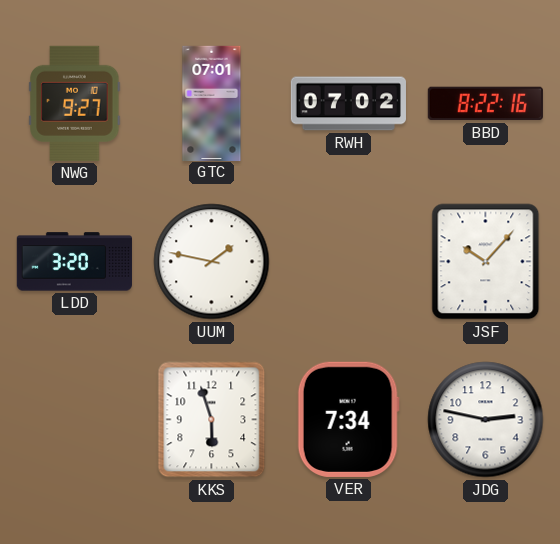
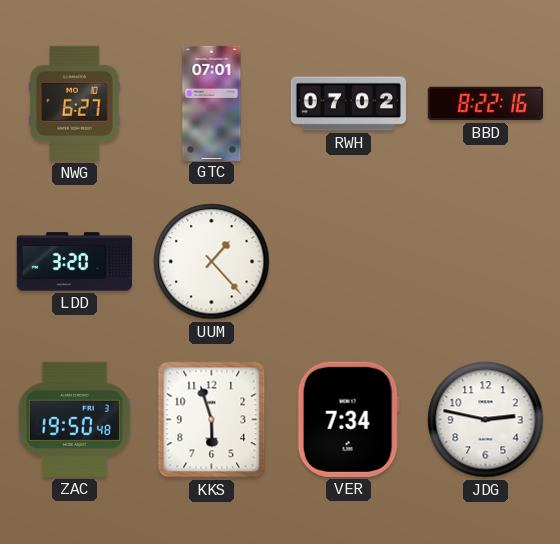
NWG: 9:27 -> 6:27 (75, 103)
UUM: 1:47 -> 1:23 (212, 262)
JSF: 10:07 -> none (486, 262)
ZAC: none -> 19:50 (74, 419)
